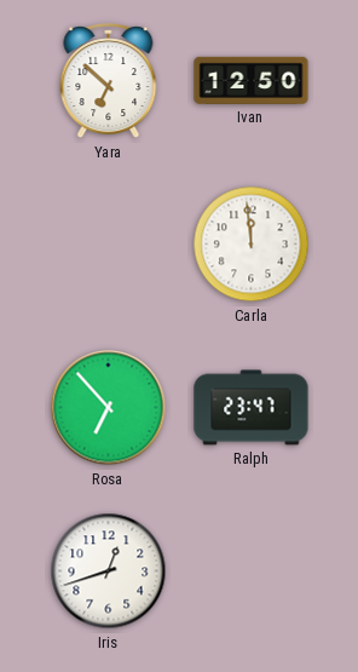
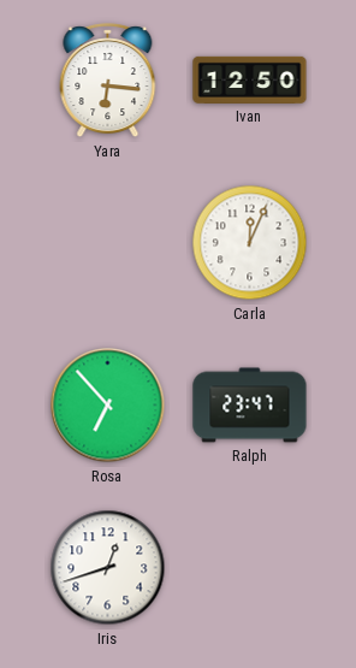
Yara: 6:52 -> 6:16 (108, 81)
Carla: 11:59 -> 12:04 (250, 243)
